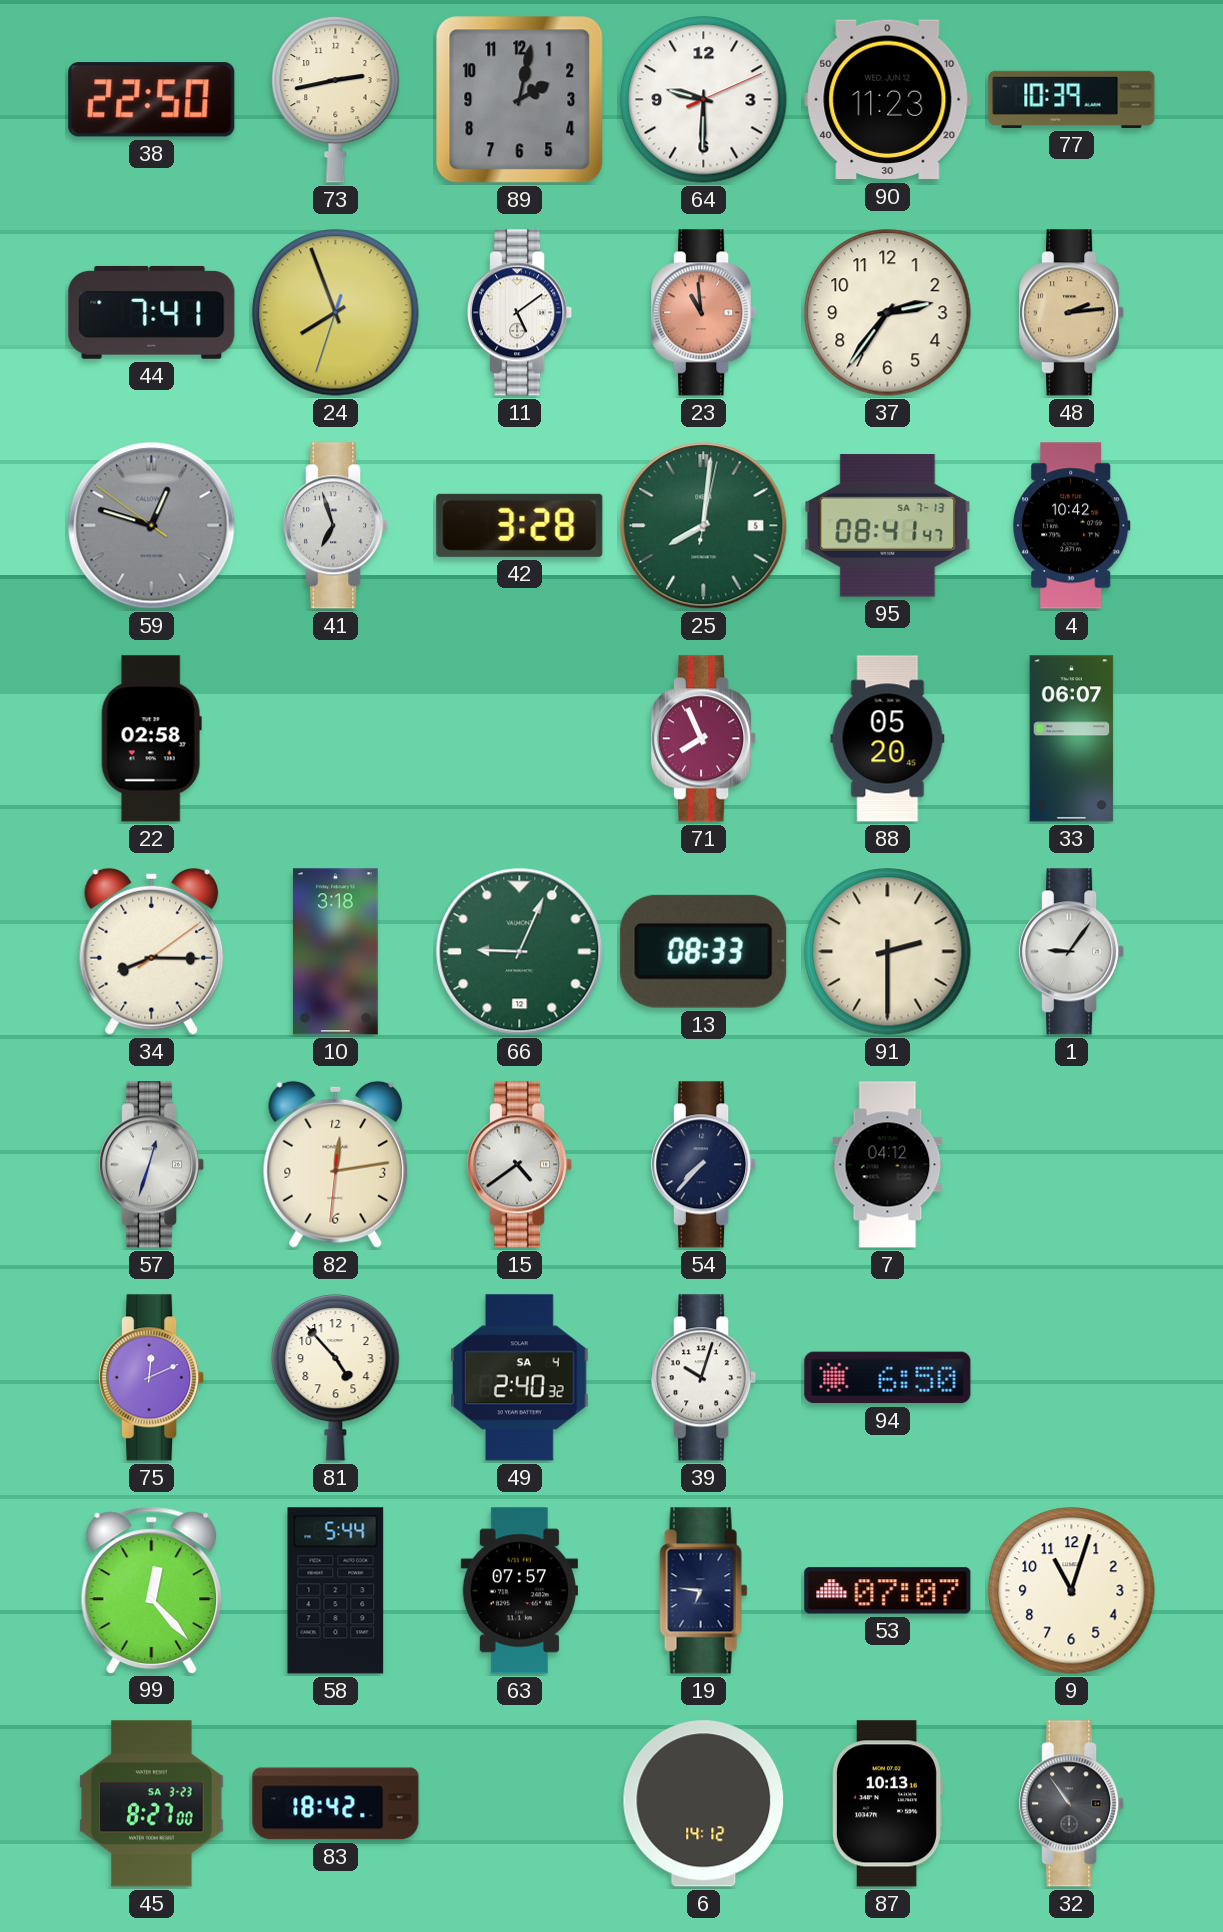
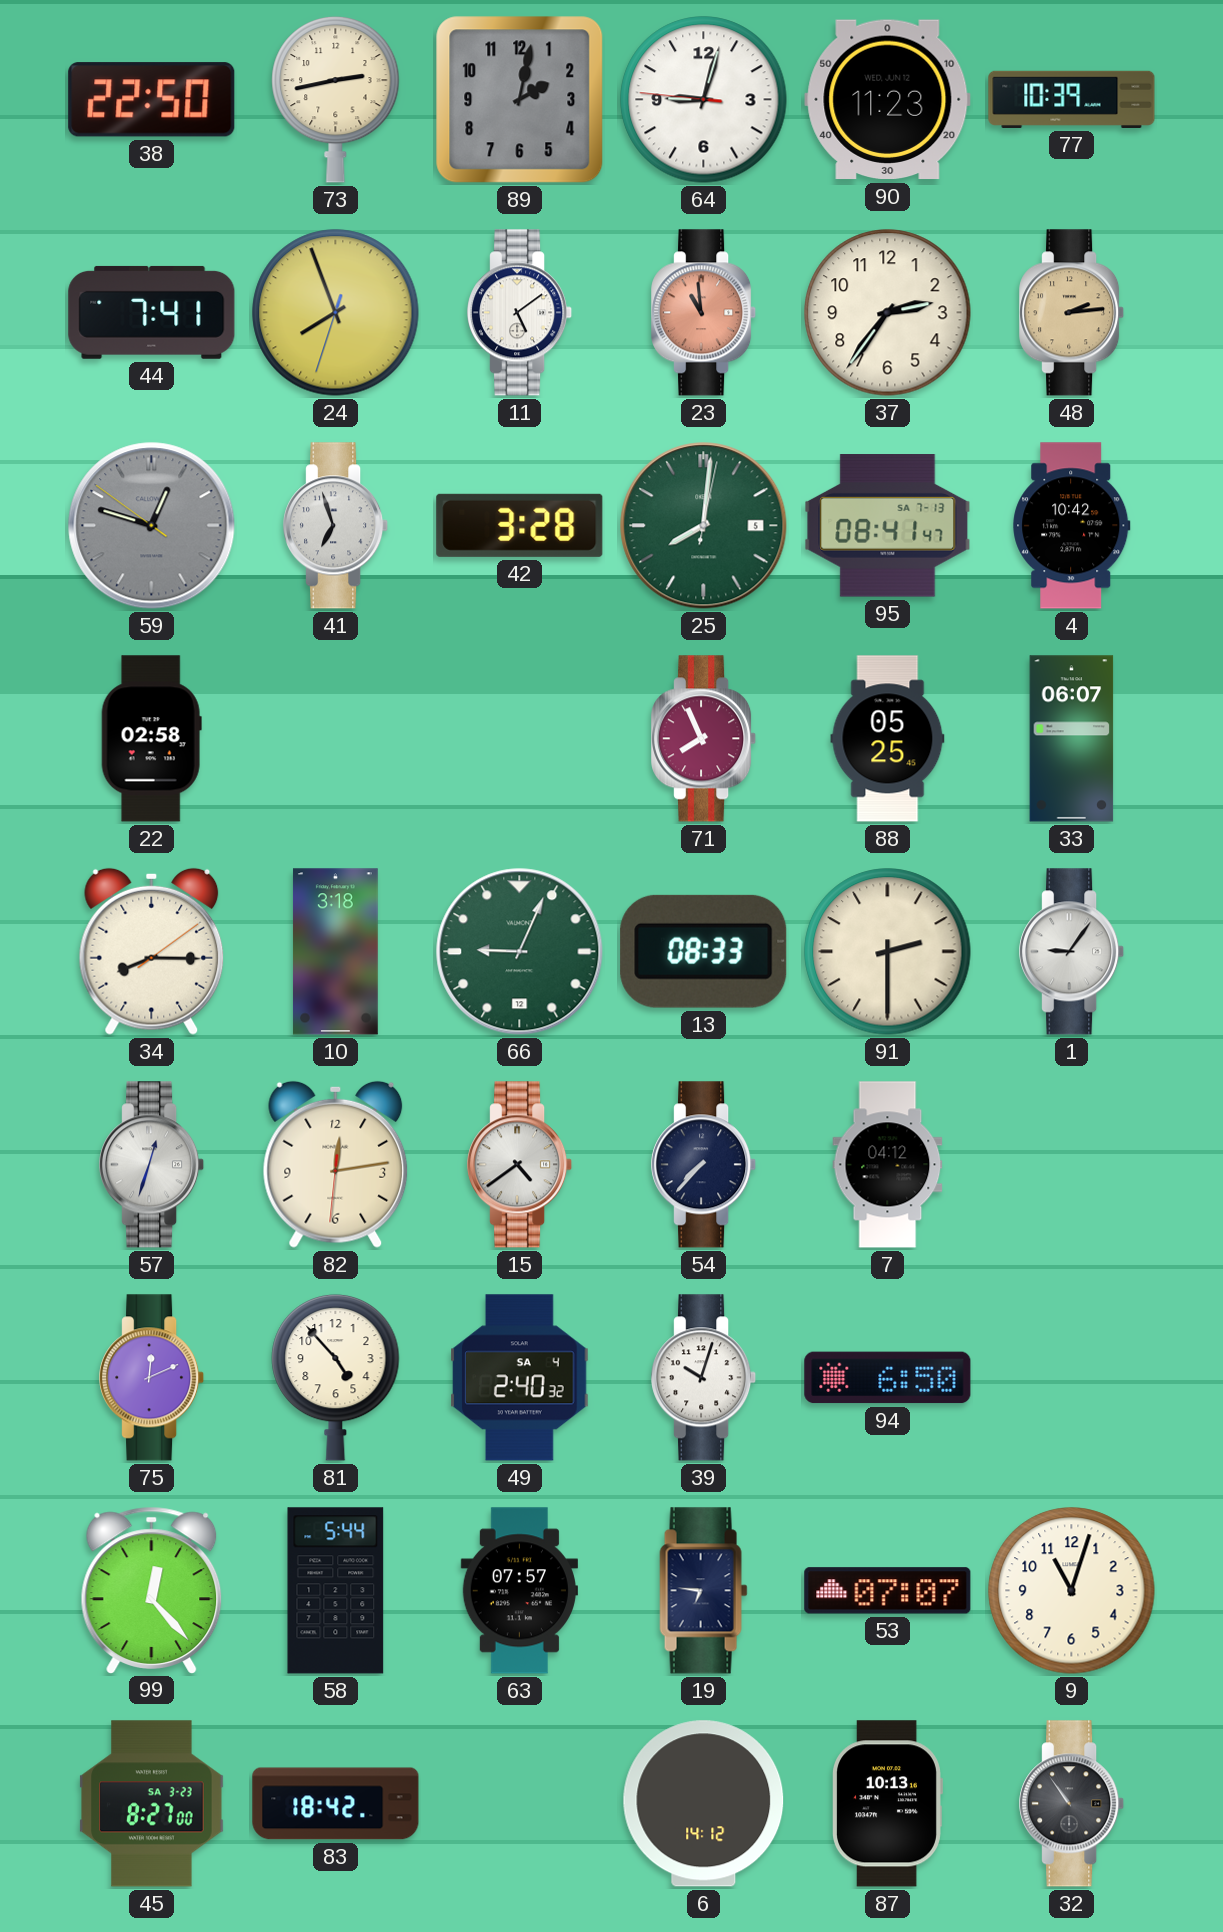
64: 9:30 -> 9:02 (704, 100)
88: 05:20 -> 05:25 (888, 739)
